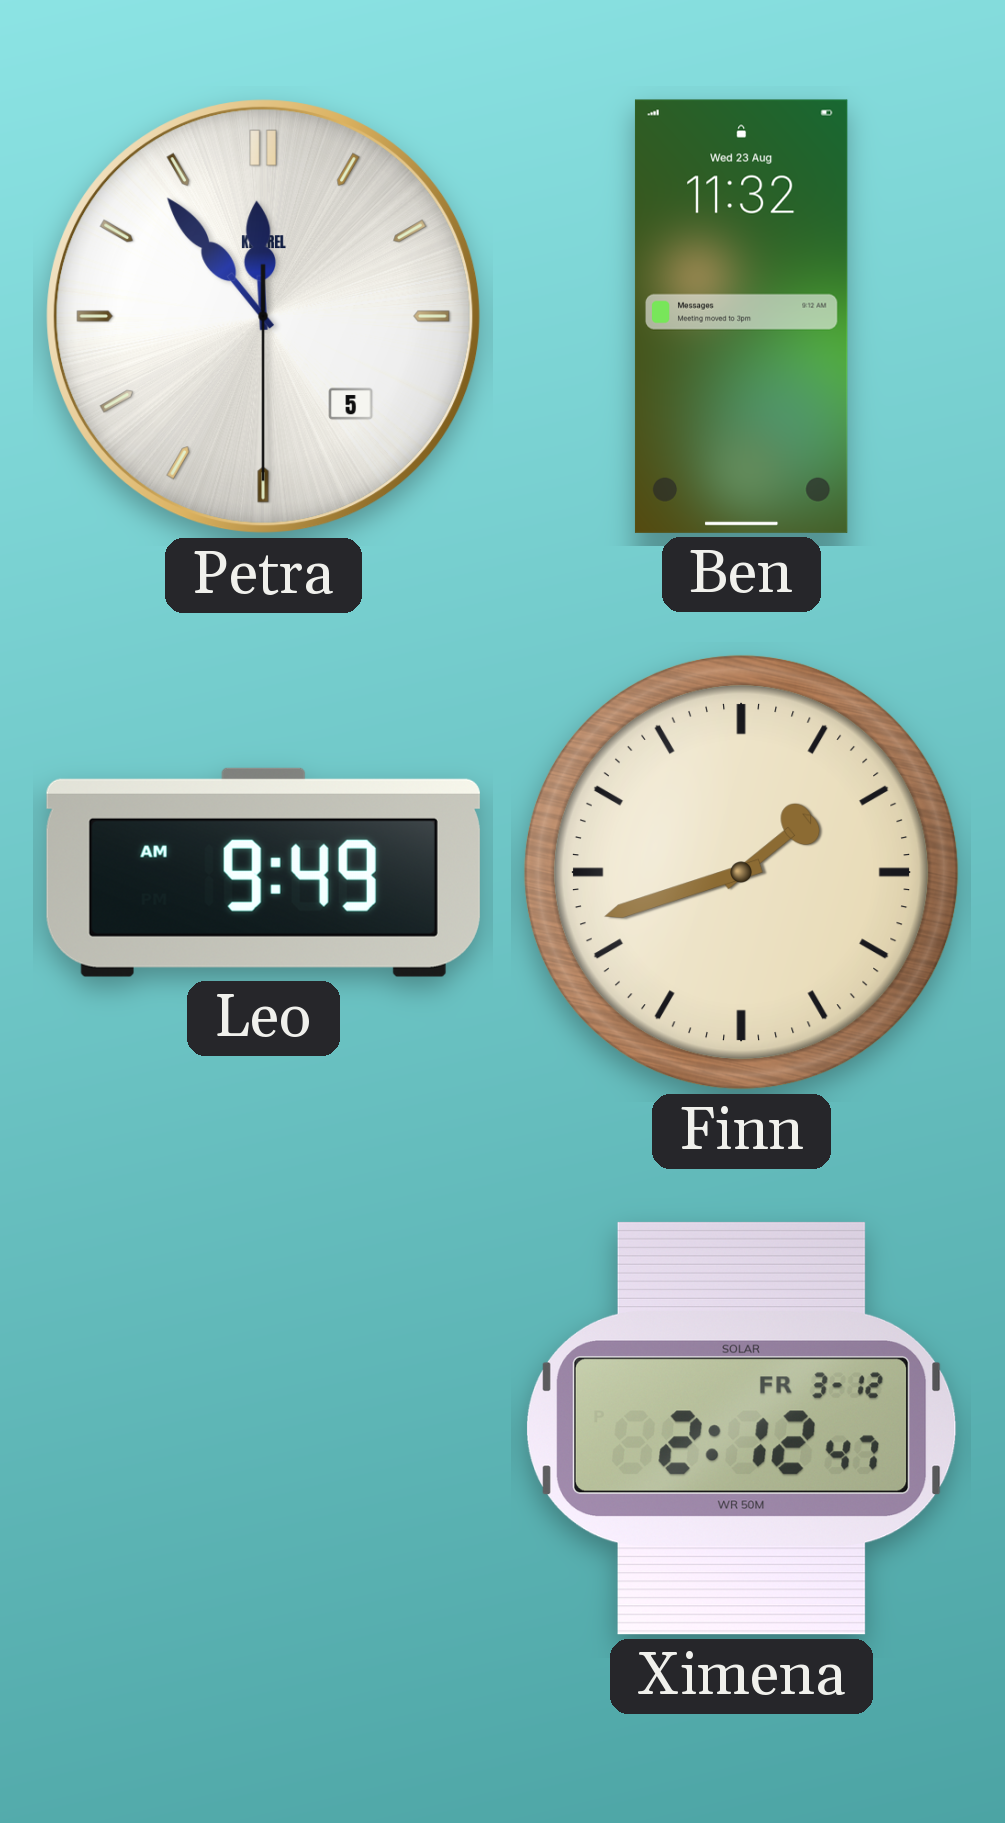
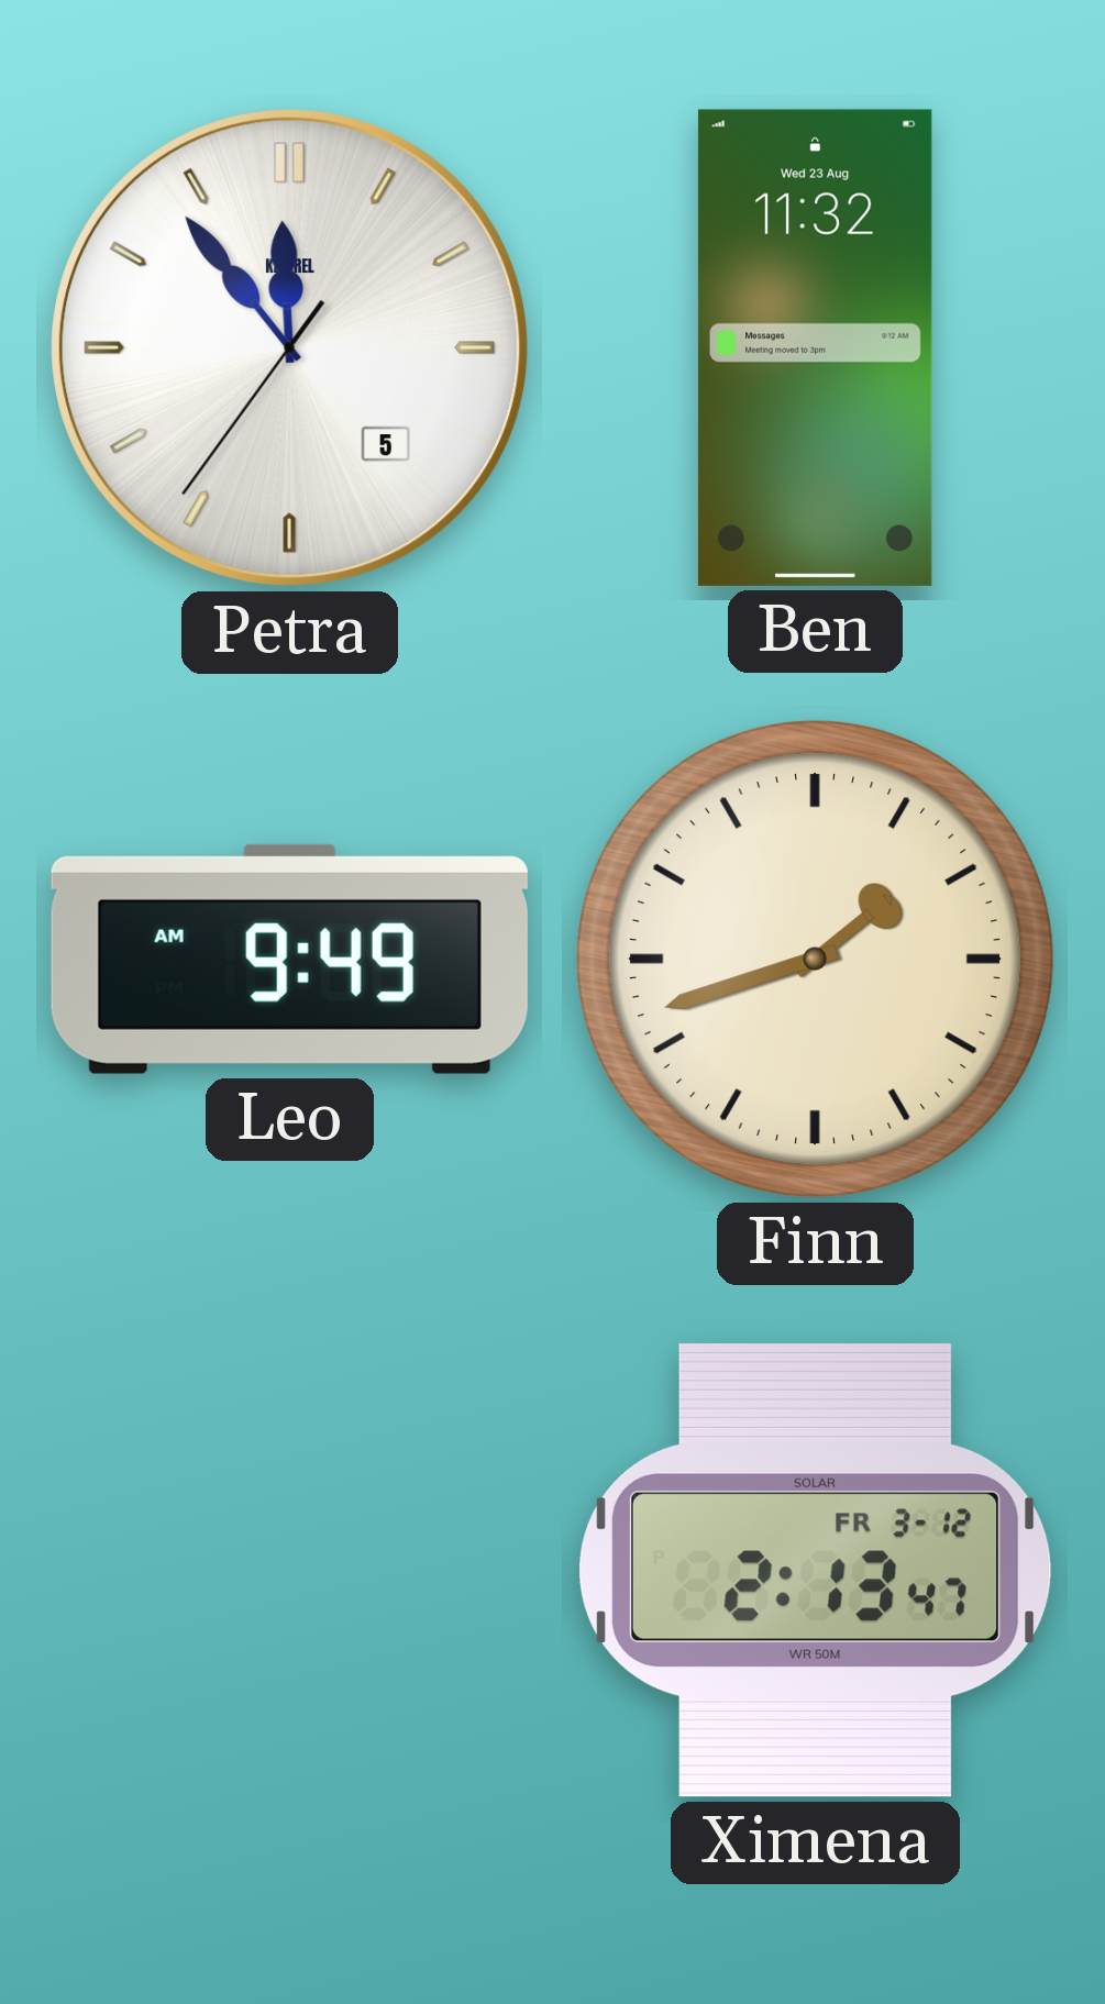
Petra: 11:53:30 -> 11:53:36 (290, 348)
Ximena: 2:12 -> 2:13 (816, 1570)
